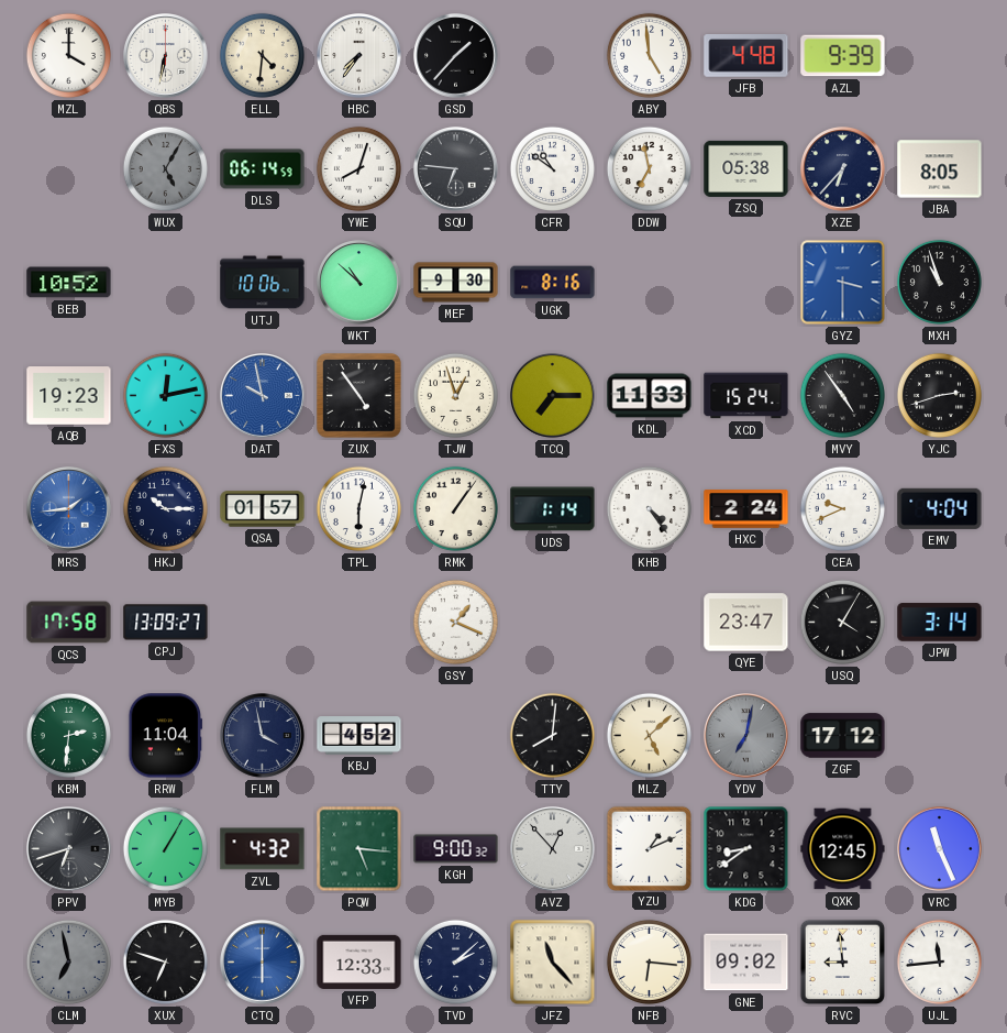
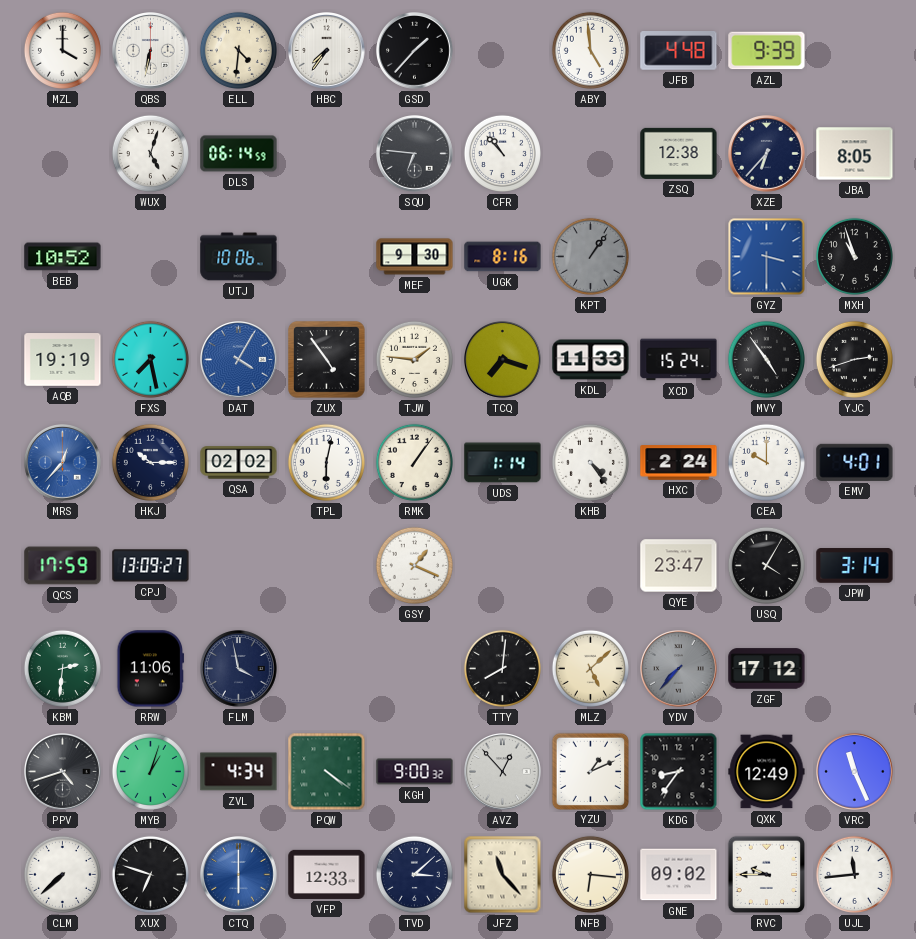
WUX: 5:05 -> 5:03 (150, 153)
WUX dial: grey -> white (150, 153)
YWE: 8:03 -> none (358, 168)
CFR: 10:51 -> 10:53 (502, 153)
DDW: 6:58 -> none (649, 168)
ZSQ: 05:38 -> 12:38 (679, 153)
WKT: 10:52 -> none (359, 283)
KPT: none -> 1:06 (590, 256)
AQB: 19:23 -> 19:19 (63, 360)
FXS: 12:13 -> 7:28 (150, 359)
DAT: 9:58 -> 4:05 (239, 360)
TJW: 12:57 -> 1:46 (414, 359)
TCQ: 7:15 -> 7:18 (503, 360)
MRS: 1:44 -> 12:37 (63, 463)
QSA: 01:57 -> 02:02 (239, 463)
CEA: 9:41 -> 10:00 (766, 462)
EMV: 4:04 -> 4:01 (855, 462)
QCS: 17:58 -> 17:59 (63, 566)
RRW: 11:04 -> 11:06 (151, 669)
KBJ: 4:52 -> none (359, 736)
YDV: 7:02 -> 7:37 (679, 669)
PPV: 6:42 -> 4:42 (63, 772)
MYB: 1:05 -> 1:03 (150, 771)
ZVL: 4:32 -> 4:34 (239, 772)
PQW: 5:16 -> 4:21 (327, 772)
KDG: 8:39 -> 8:36 (679, 772)
QXK: 12:45 -> 12:49 (767, 772)
CLM: 6:58 -> 7:38 (62, 874)
CLM dial: grey -> white (62, 874)
TVD: 2:08 -> 3:08 (414, 874)
RVC: 8:59 -> 9:45 (767, 875)
